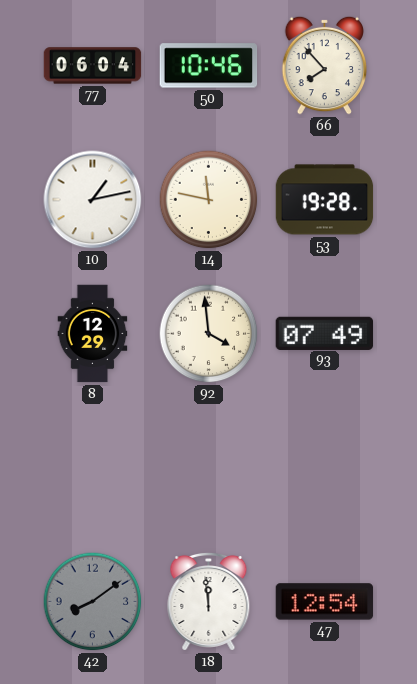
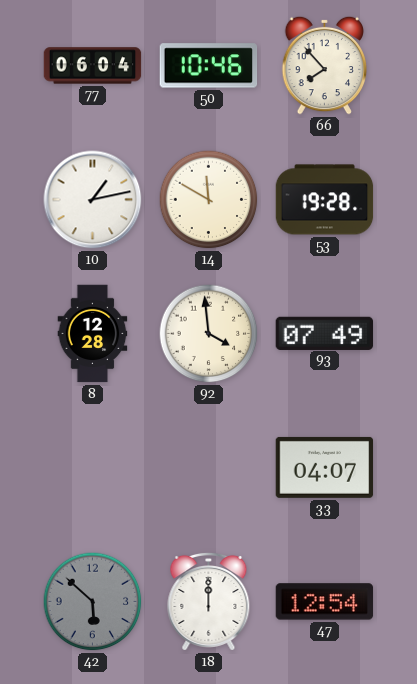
14: 11:47 -> 11:50 (209, 200)
8: 12:29 -> 12:28 (93, 334)
33: none -> 04:07 (325, 467)
42: 8:09 -> 5:52 (93, 602)
18: 11:59 -> 12:00 (209, 601)
